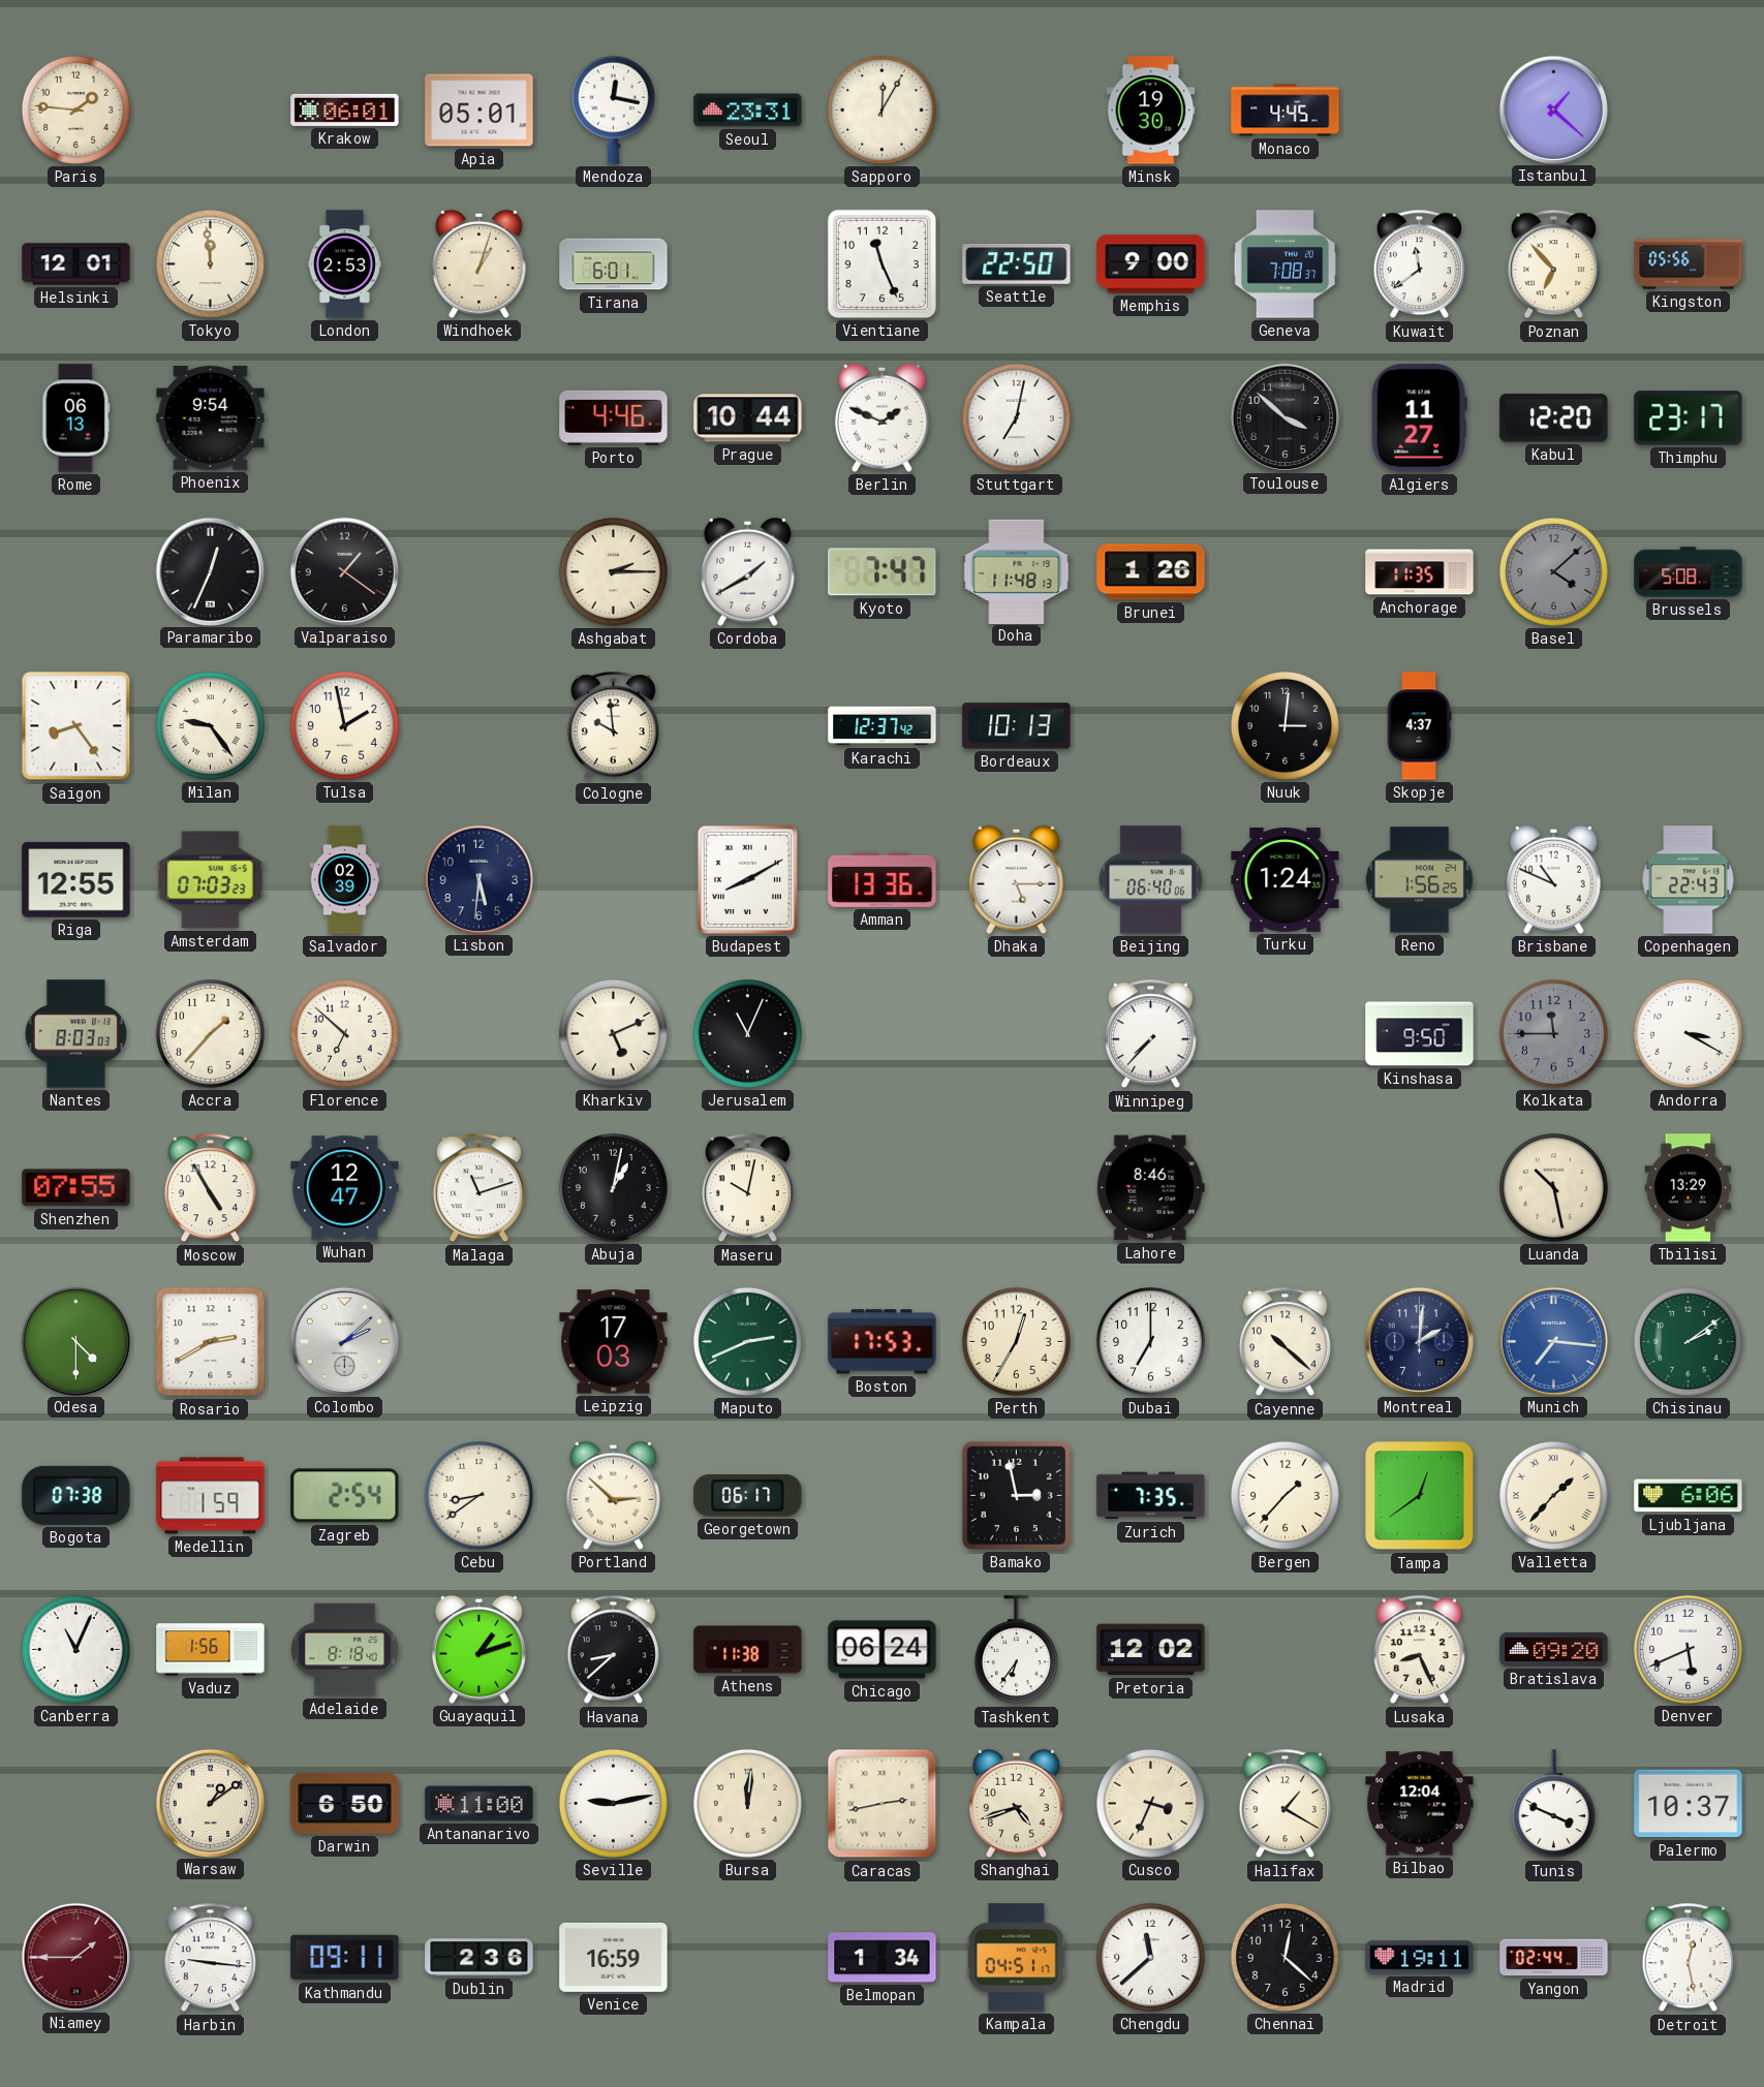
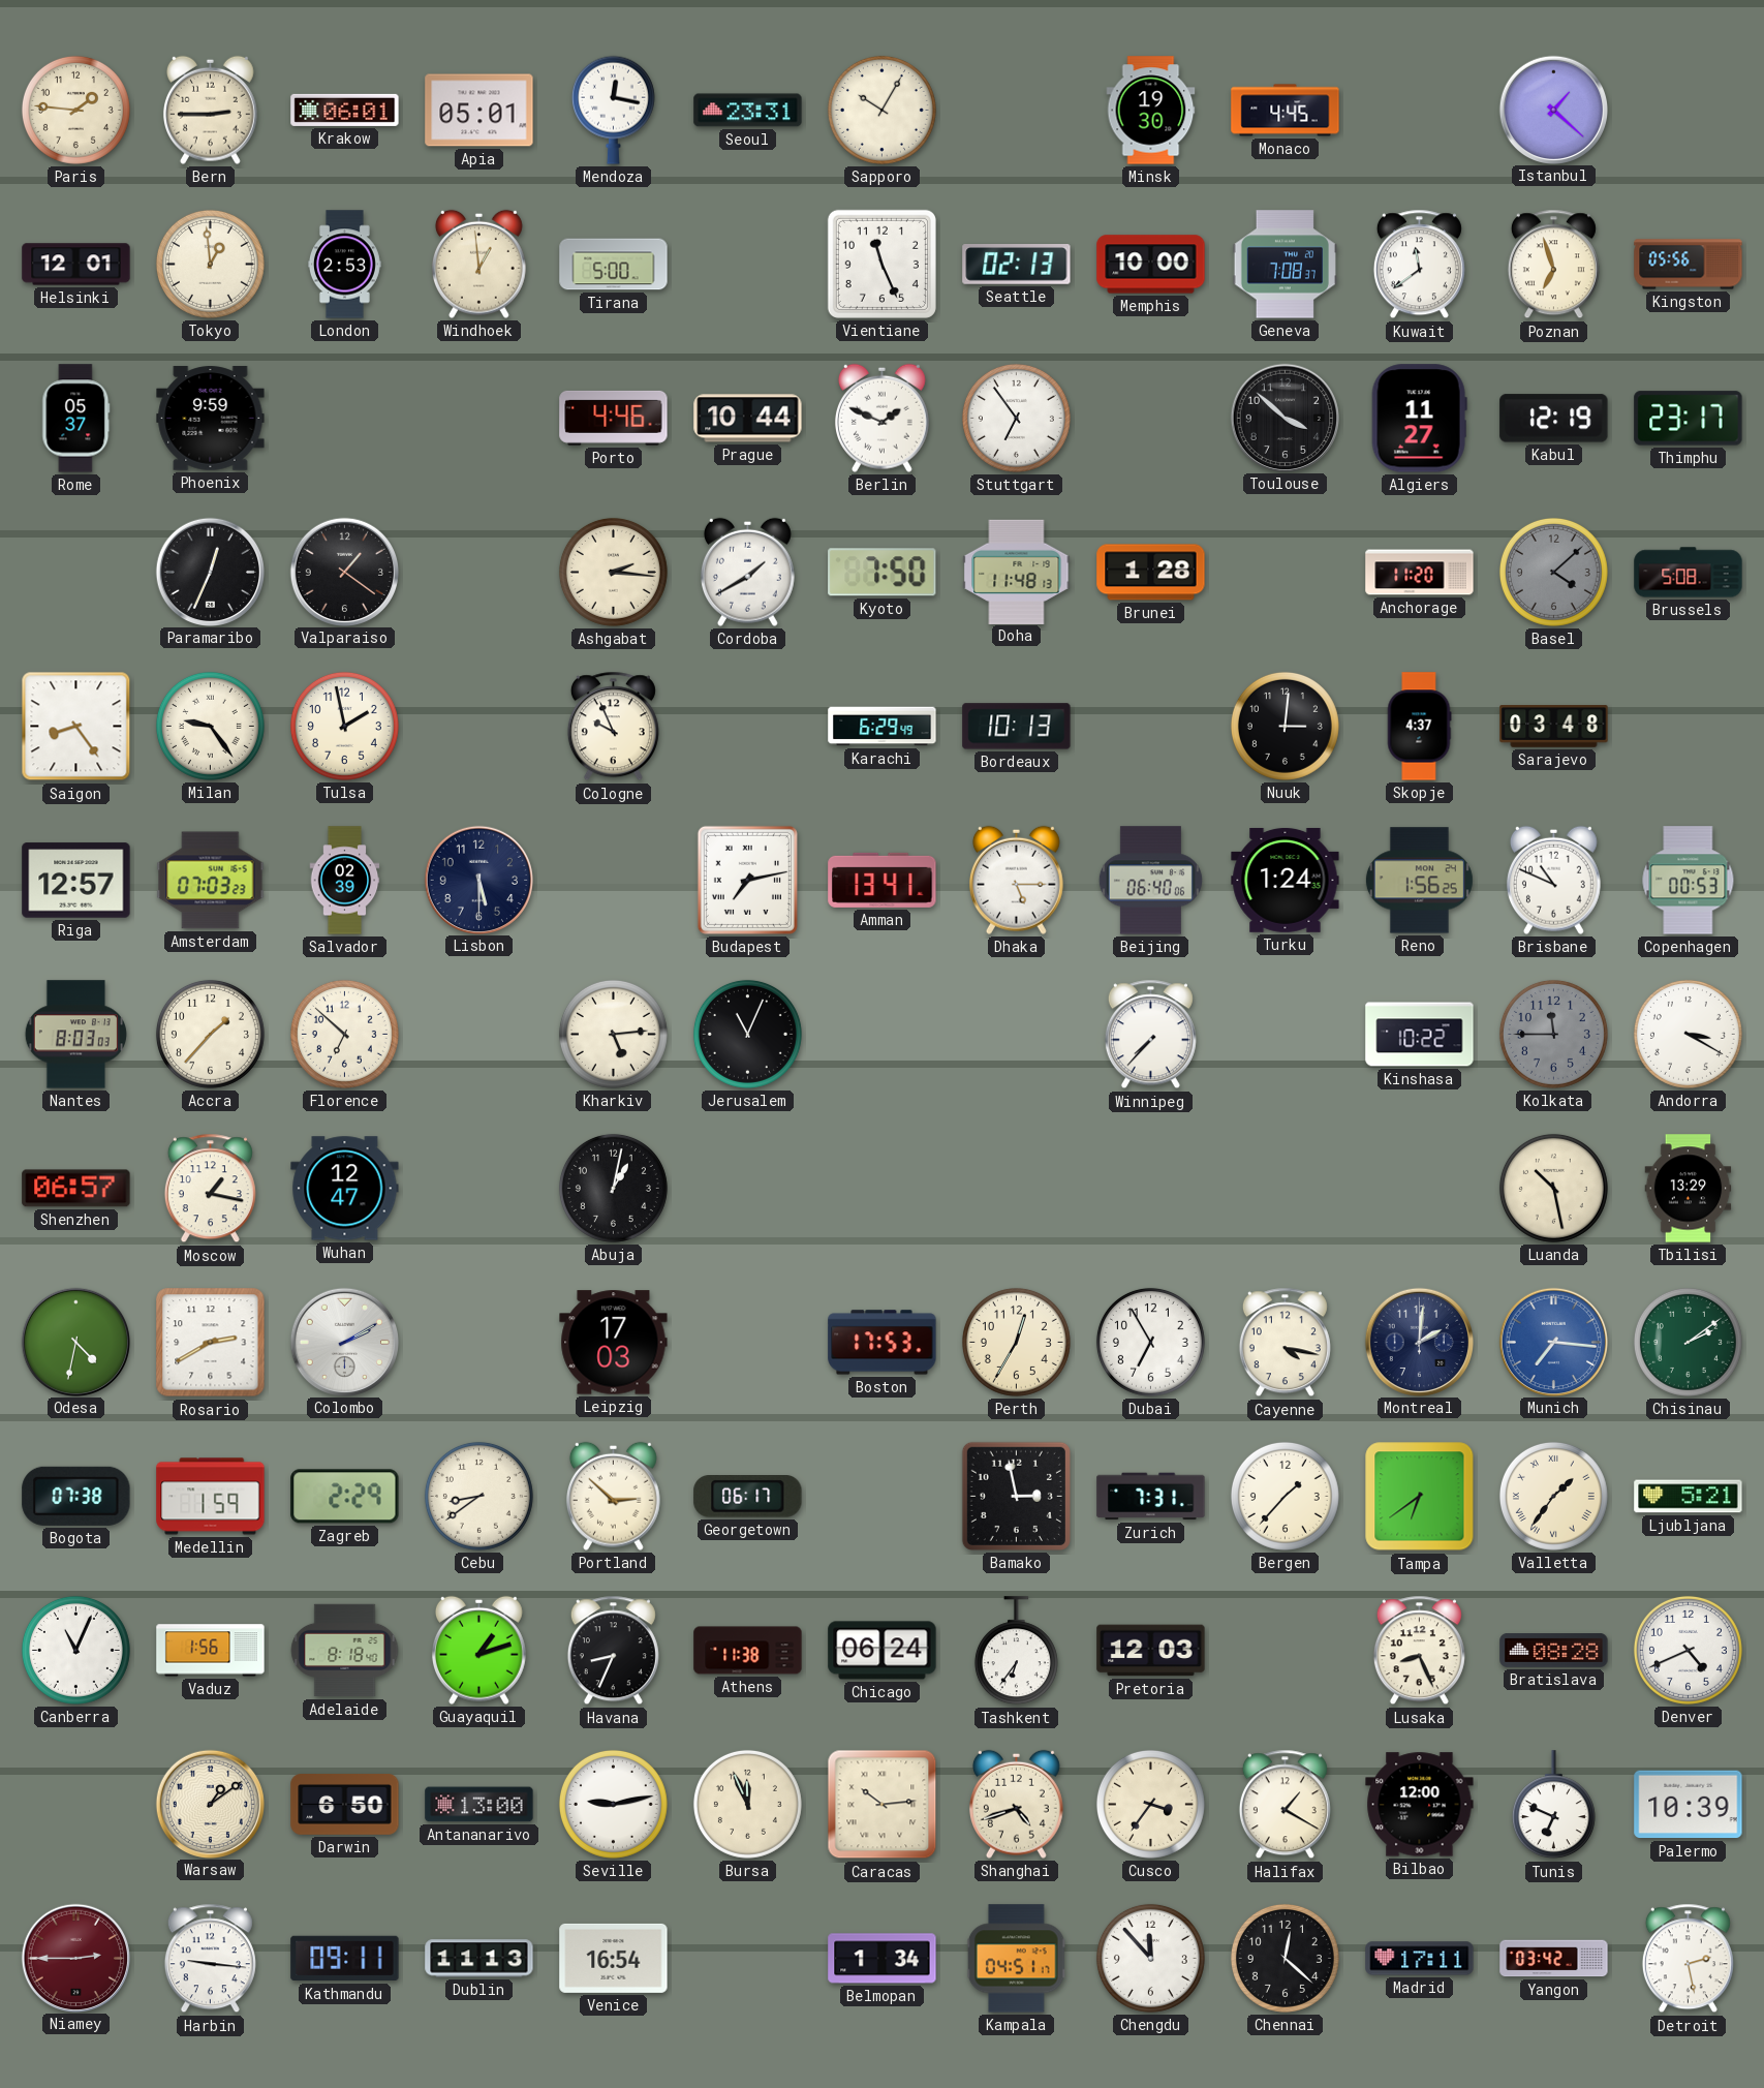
Bern: none -> 2:45 (210, 110)
Sapporo: 12:05 -> 10:05 (881, 110)
Tokyo: 11:59 -> 12:59 (210, 264)
Windhoek: 1:03 -> 12:59 (478, 264)
Tirana: 6:01 -> 5:00 (614, 265)
Seattle: 22:50 -> 02:13 (1017, 265)
Memphis: 9:00 -> 10:00 (1151, 265)
Poznan: 6:53 -> 6:57 (1553, 265)
Rome: 06:13 -> 05:37 (76, 419)
Phoenix: 9:54 -> 9:59 (211, 419)
Stuttgart: 7:02 -> 6:54 (1016, 418)
Kabul: 12:20 -> 12:19 (1554, 419)
Ashgabat: 2:15 -> 2:16 (613, 572)
Kyoto: 7:47 -> 7:50 (883, 573)
Brunei: 1:26 -> 1:28 (1151, 573)
Anchorage: 11:35 -> 11:20 (1420, 573)
Cologne: 9:59 -> 9:56 (613, 727)
Karachi: 12:37 -> 6:29 (883, 727)
Sarajevo: none -> 03:48 (1554, 727)
Riga: 12:55 -> 12:57 (76, 881)
Lisbon: 5:31 -> 5:30 (478, 880)
Budapest: 8:10 -> 7:13 (747, 880)
Amman: 13:36 -> 13:41 (883, 880)
Copenhagen: 22:43 -> 00:53 (1689, 881)
Kharkiv: 5:11 -> 5:14 (613, 1034)
Kinshasa: 9:50 -> 10:22 (1420, 1035)
Shenzhen: 07:55 -> 06:57 (76, 1189)
Moscow: 4:55 -> 1:17 (210, 1189)
Malaga: 11:12 -> none (478, 1188)
Maseru: 10:02 -> none (747, 1188)
Lahore: 8:46 -> none (1150, 1188)
Odesa: 4:30 -> 4:32 (75, 1342)
Colombo: 2:08 -> 2:10 (344, 1342)
Maputo: 2:41 -> none (747, 1341)
Dubai: 7:00 -> 6:55 (1150, 1342)
Cayenne: 10:22 -> 4:17 (1285, 1343)
Zagreb: 2:54 -> 2:29 (345, 1497)
Zurich: 7:35 -> 7:31 (1151, 1497)
Tampa: 12:39 -> 6:39 (1420, 1497)
Valletta: 1:37 -> 1:36 (1553, 1496)
Ljubljana: 6:06 -> 5:21 (1689, 1497)
Havana: 8:38 -> 8:34 (613, 1651)
Pretoria: 12:02 -> 12:03 (1151, 1651)
Bratislava: 09:20 -> 08:28 (1554, 1651)
Denver: 5:41 -> 4:41 (1688, 1650)
Antananarivo: 11:00 -> 13:00 (479, 1805)
Bursa: 12:01 -> 11:56 (747, 1804)
Caracas: 2:43 -> 10:14 (883, 1805)
Cusco: 3:34 -> 3:36 (1150, 1804)
Bilbao: 12:04 -> 12:00 (1420, 1805)
Tunis: 3:49 -> 6:49 (1553, 1805)
Palermo: 10:37 -> 10:39 (1689, 1805)
Niamey: 1:45 -> 2:45 (75, 1958)
Dublin: 2:36 -> 11:13 (479, 1959)
Venice: 16:59 -> 16:54 (614, 1958)
Chengdu: 11:38 -> 11:53 (1150, 1958)
Madrid: 19:11 -> 17:11 (1420, 1959)
Yangon: 02:44 -> 03:42 (1554, 1959)
Detroit: 12:28 -> 2:28 (1688, 1959)
